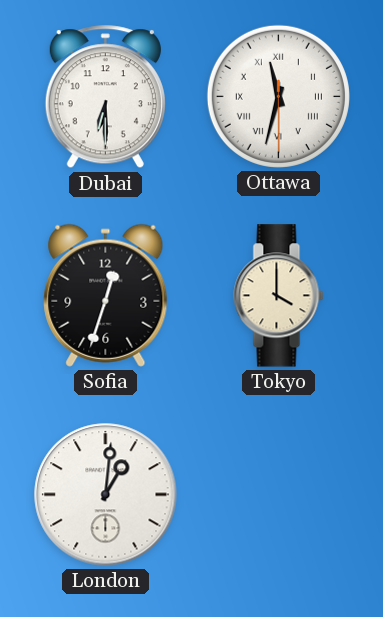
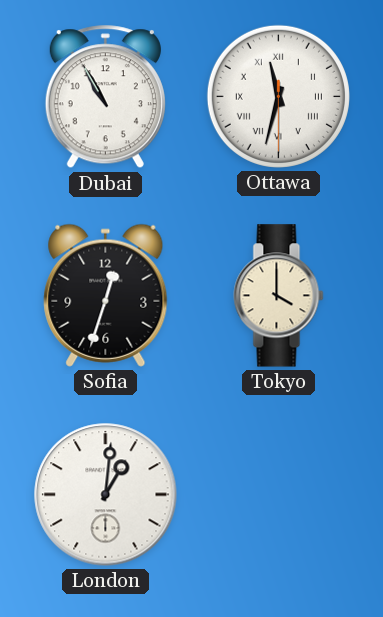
Dubai: 6:30 -> 10:55 (105, 97)
